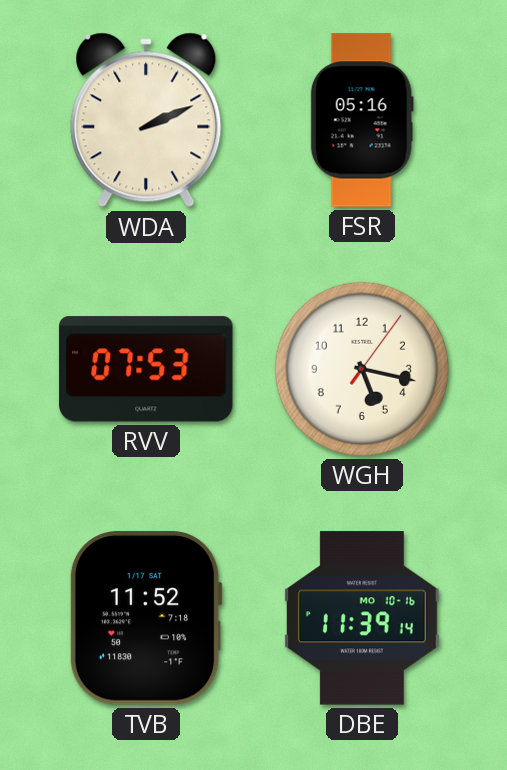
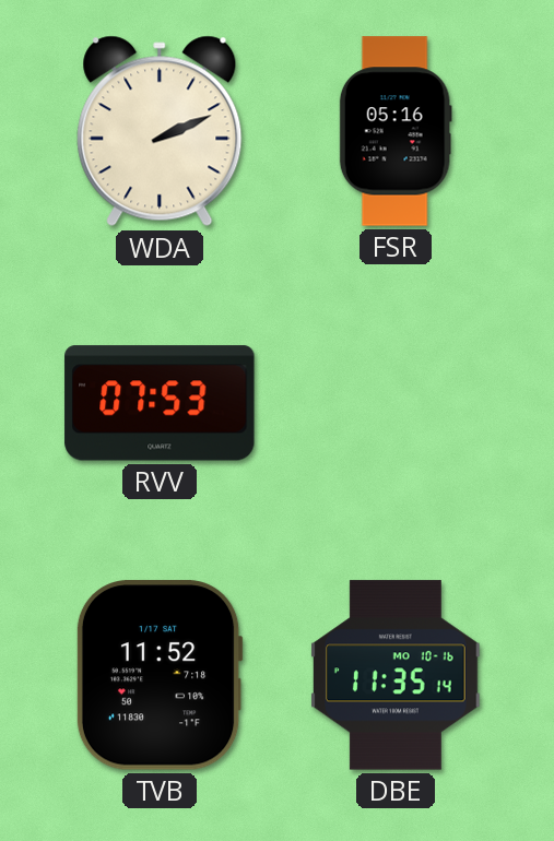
WGH: 5:17 -> none (362, 369)
DBE: 11:39 -> 11:35 (396, 675)
